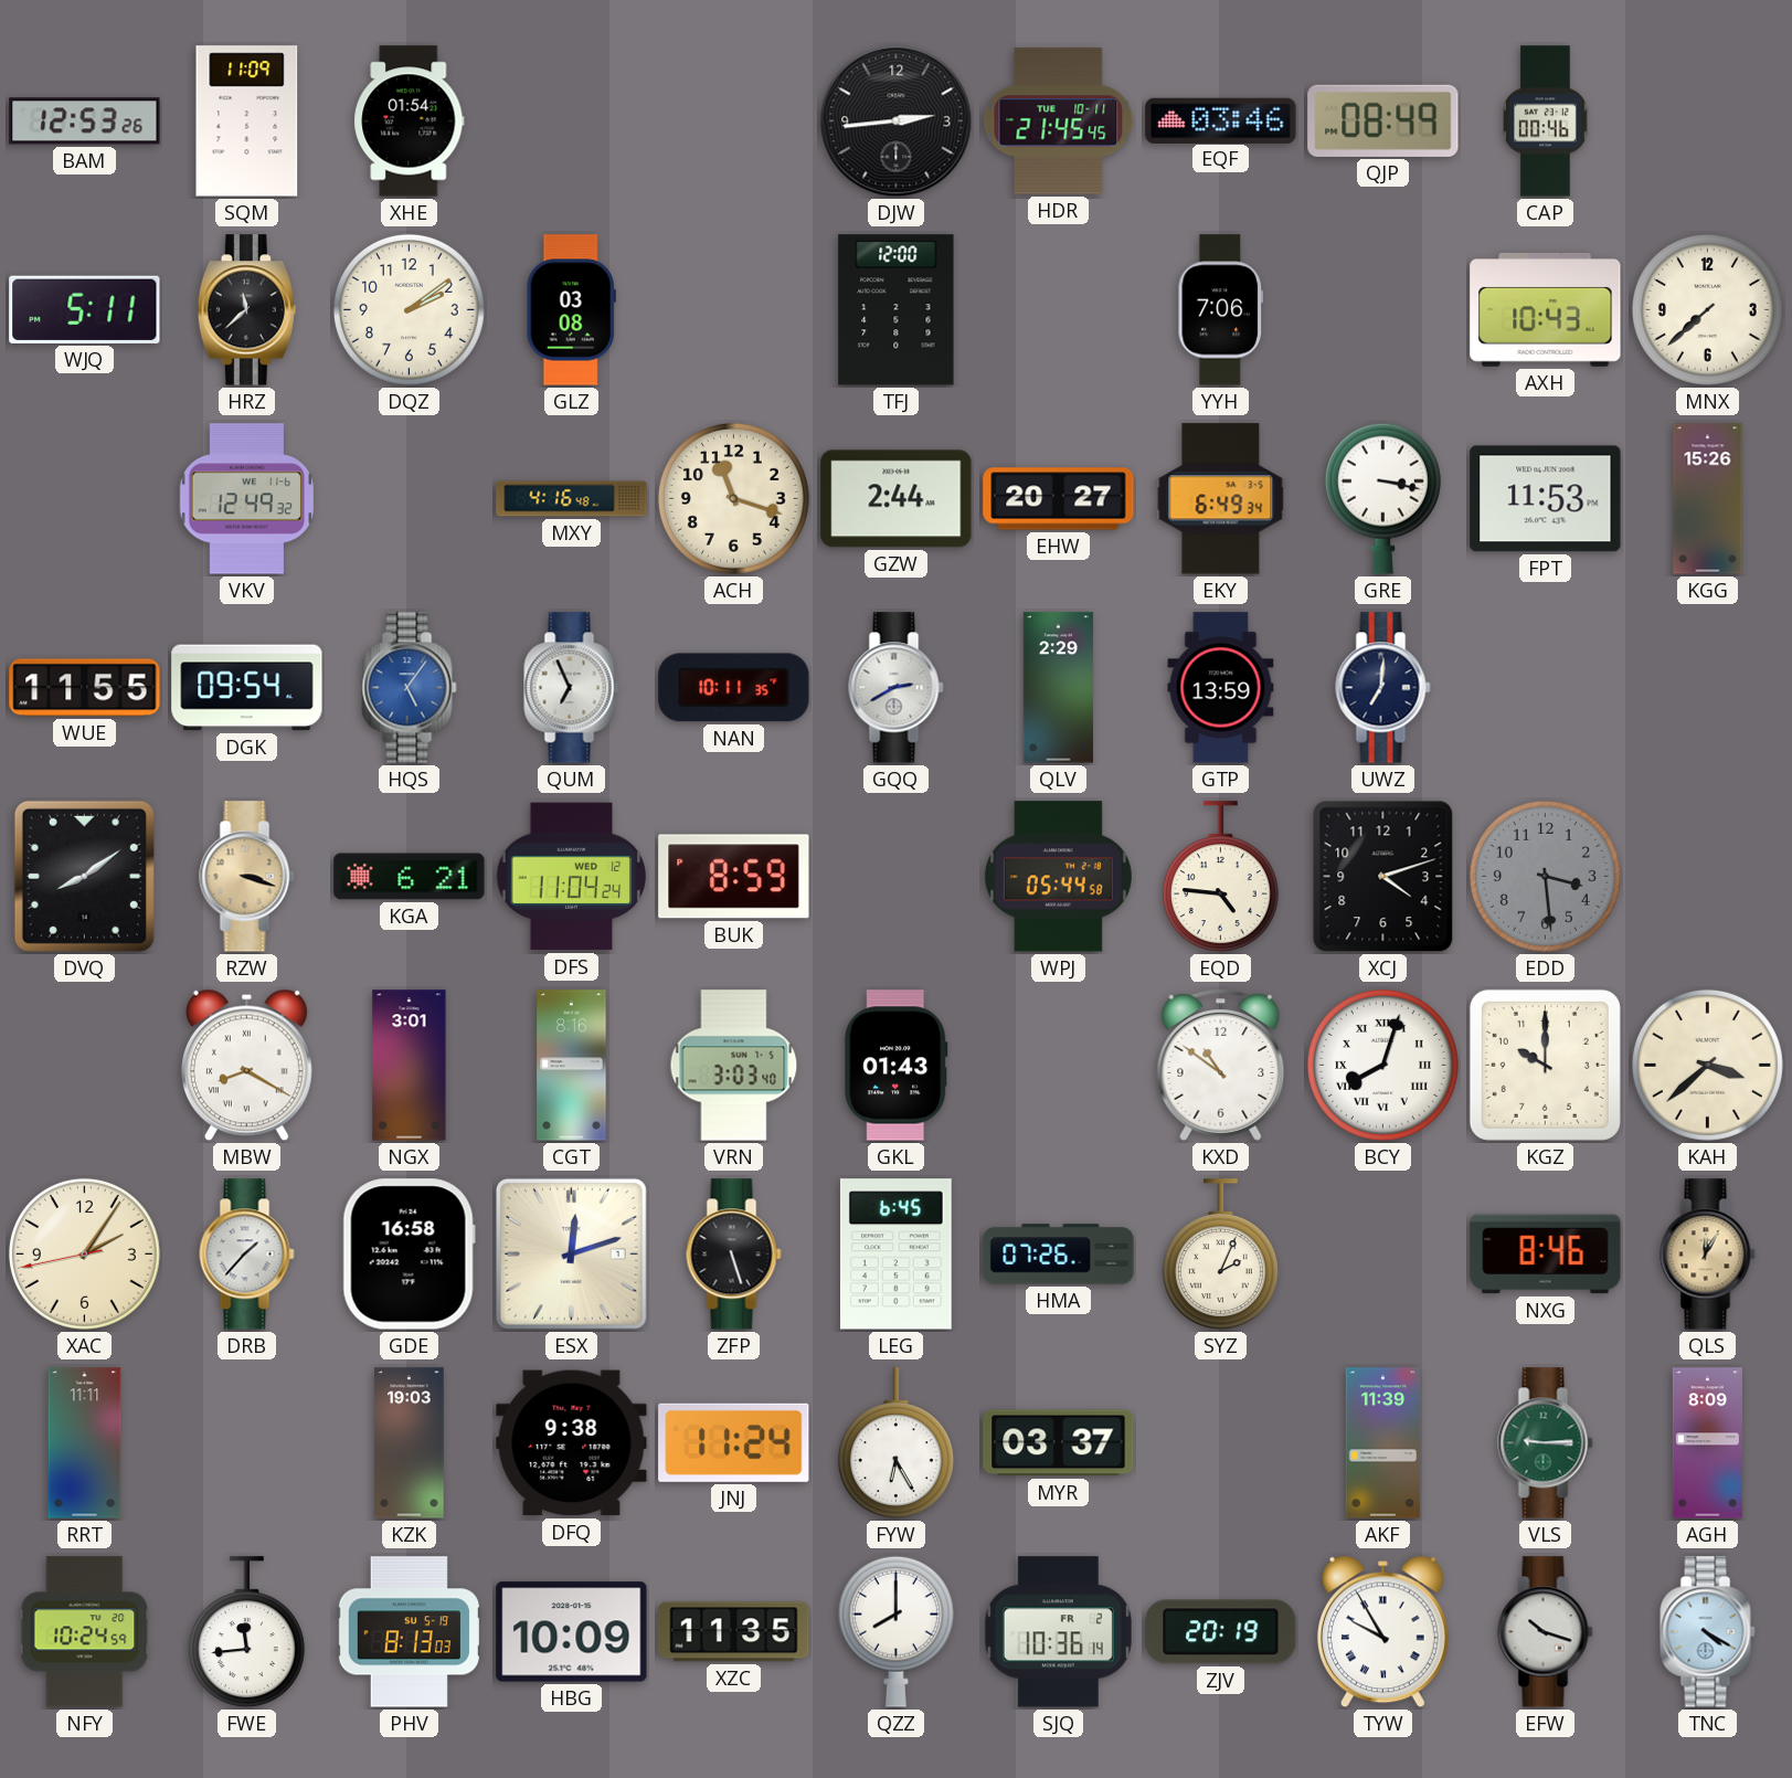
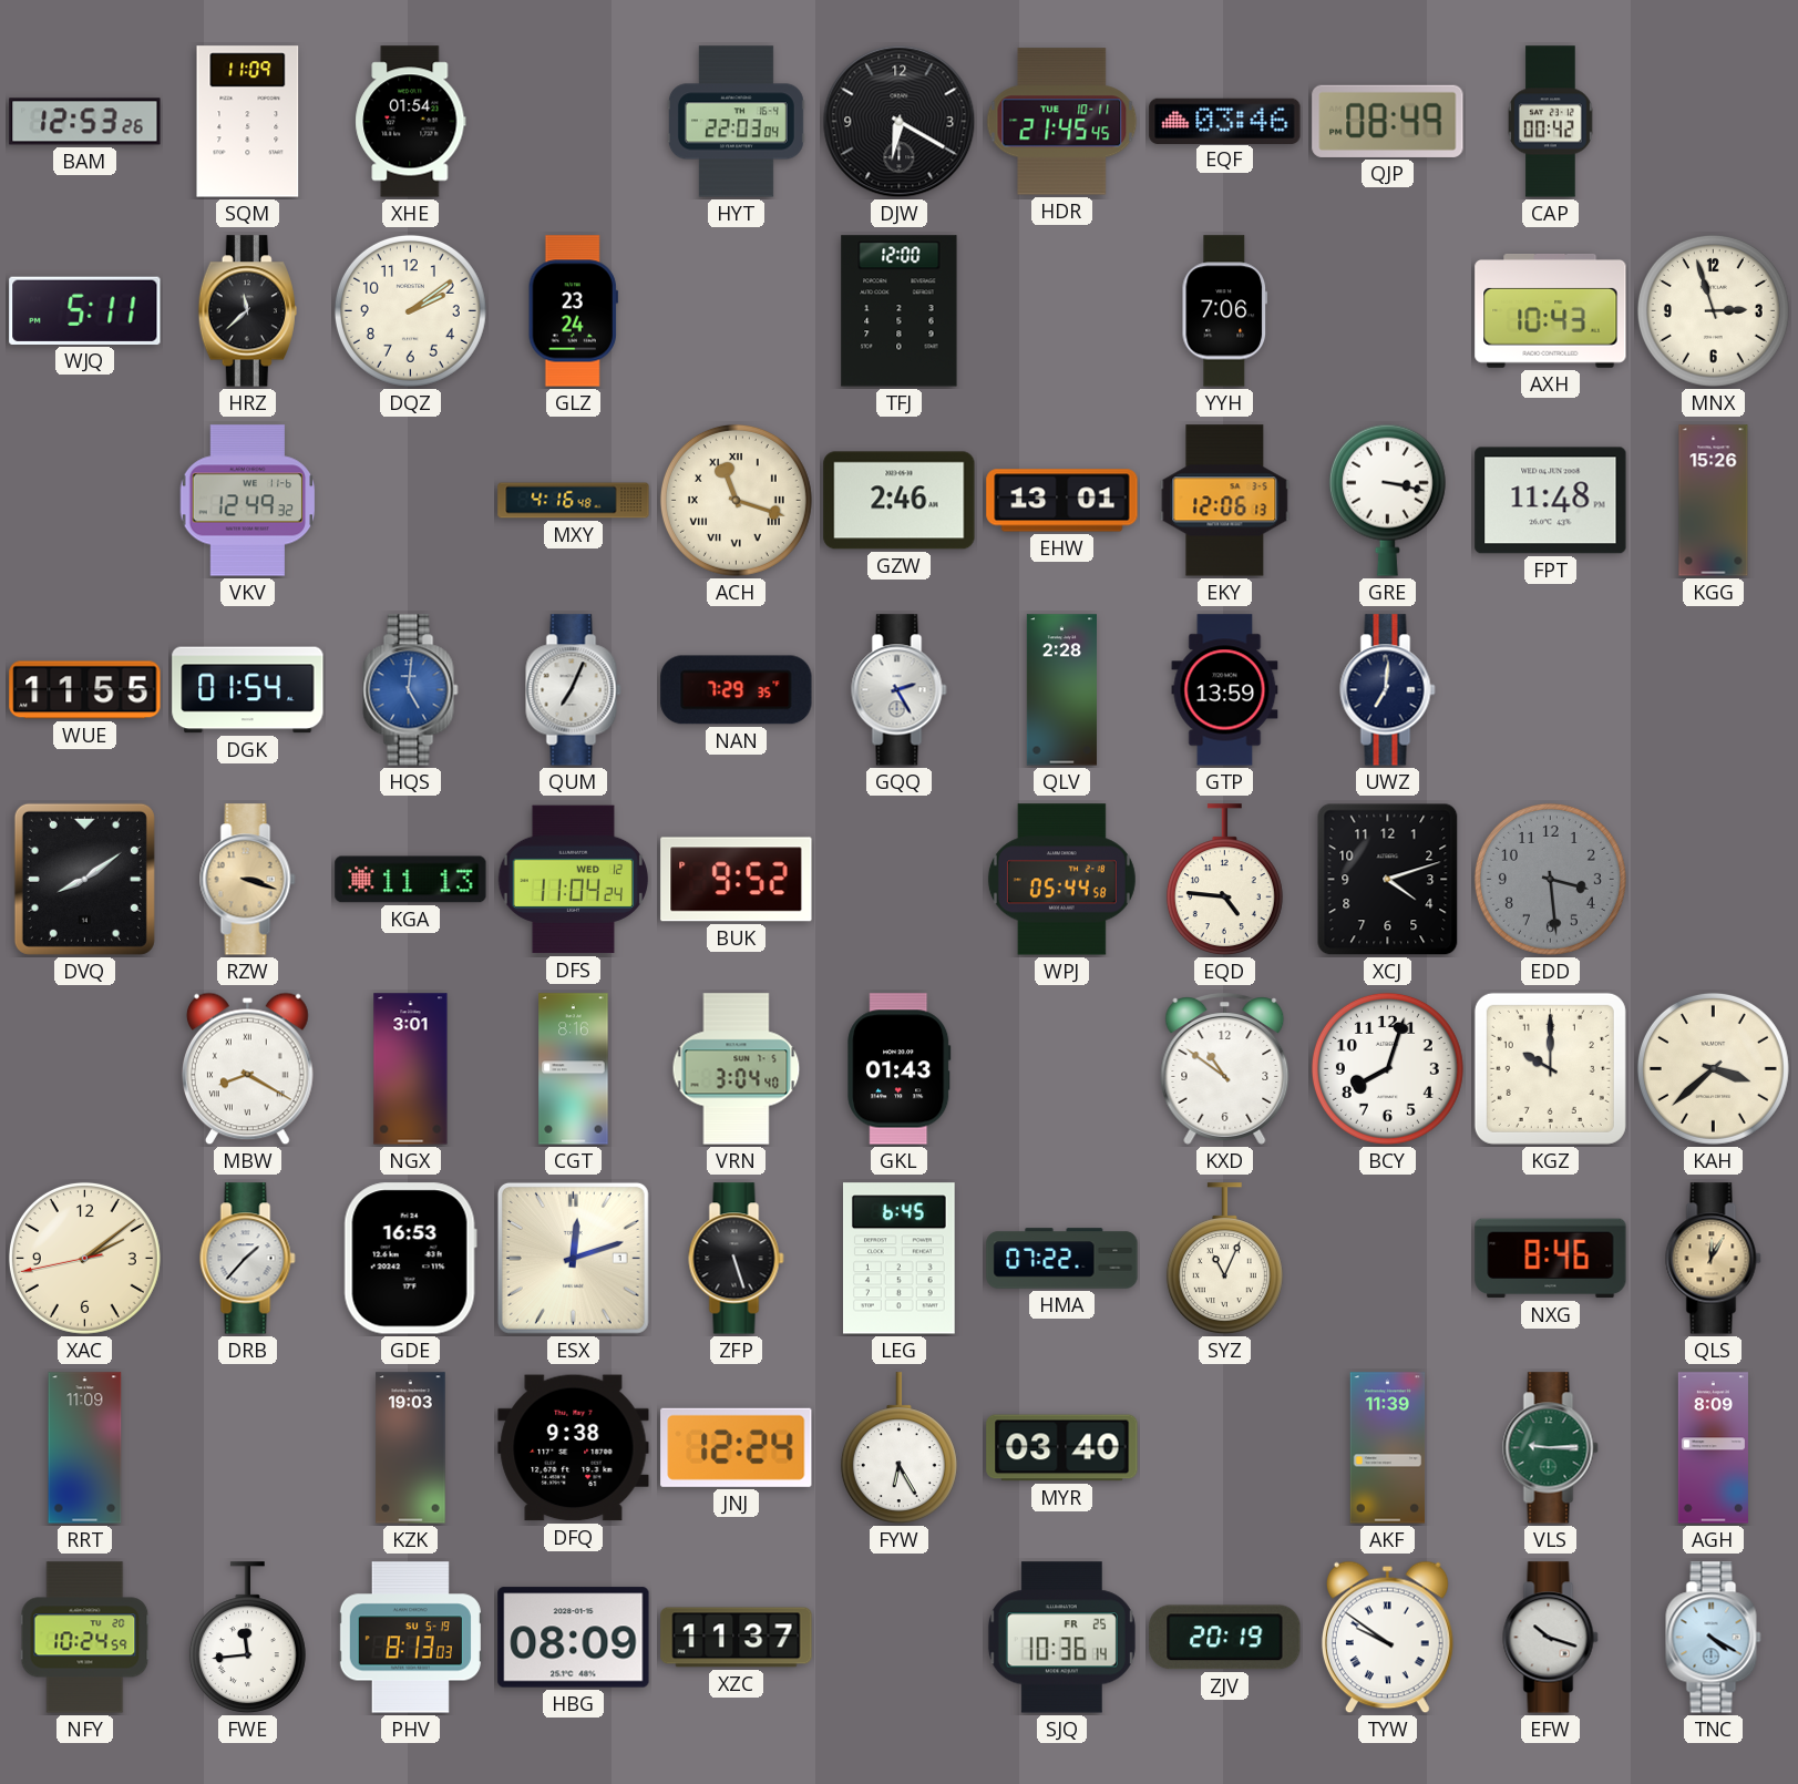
HYT: none -> 22:03 (736, 122)
DJW: 2:44 -> 6:20 (900, 122)
CAP: 00:46 -> 00:42 (1551, 122)
GLZ: 03:08 -> 23:24 (573, 311)
MNX: 7:38 -> 2:57 (1713, 310)
ACH numerals: Arabic -> Roman (736, 500)
GZW: 2:44 -> 2:46 (900, 501)
EHW: 20:27 -> 13:01 (1062, 501)
EKY: 6:49 -> 12:06 (1225, 501)
FPT: 11:53 -> 11:48 (1551, 501)
DGK: 09:54 -> 01:54 (248, 690)
HQS: 5:06 -> 5:01 (411, 690)
QUM: 6:56 -> 7:04 (574, 690)
NAN: 10:11 -> 7:29 (737, 690)
GQQ: 2:40 -> 2:25 (900, 690)
QLV: 2:29 -> 2:28 (1061, 690)
KGA: 6:21 -> 11:13 (411, 880)
BUK: 8:59 -> 9:52 (737, 880)
VRN: 3:03 -> 3:04 (737, 1069)
BCY numerals: Roman -> Arabic (1387, 1068)
XAC: 2:05 -> 2:08 (84, 1258)
GDE: 16:58 -> 16:53 (410, 1259)
HMA: 07:26 -> 07:22 (1062, 1259)
SYZ: 2:04 -> 11:04 (1224, 1259)
RRT: 11:11 -> 11:09 (85, 1448)
JNJ: 11:24 -> 12:24 (737, 1447)
MYR: 03:37 -> 03:40 (1062, 1448)
HBG: 10:09 -> 08:09 (574, 1638)
XZC: 11:35 -> 11:37 (737, 1638)
QZZ: 8:00 -> none (895, 1631)
SJQ date: FR 2 -> FR 25 (1061, 1638)
TYW: 9:55 -> 9:51 (1387, 1638)
